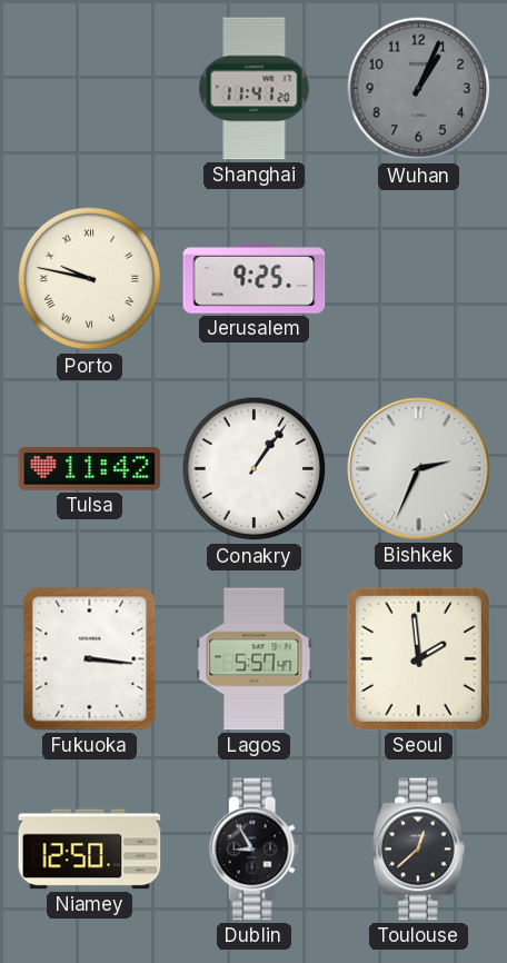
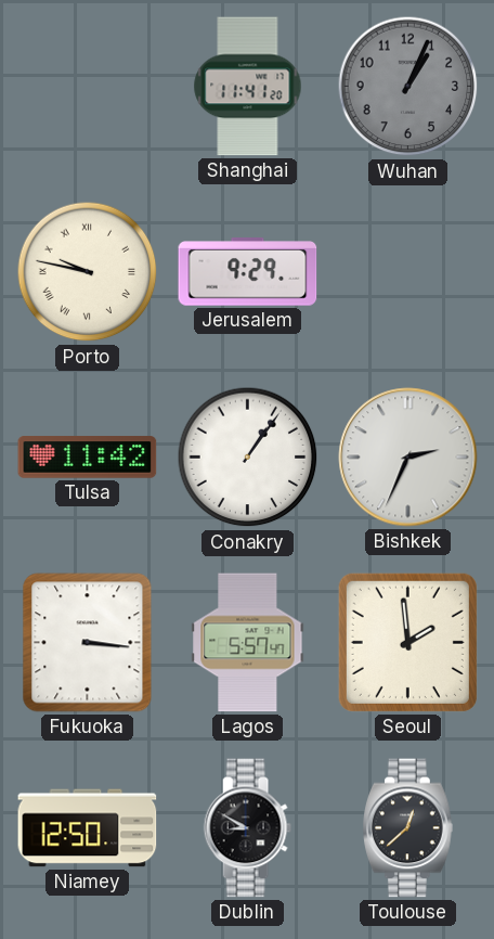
Jerusalem: 9:25 -> 9:29 (248, 272)
Dublin: 8:55 -> 8:50 (247, 828)
